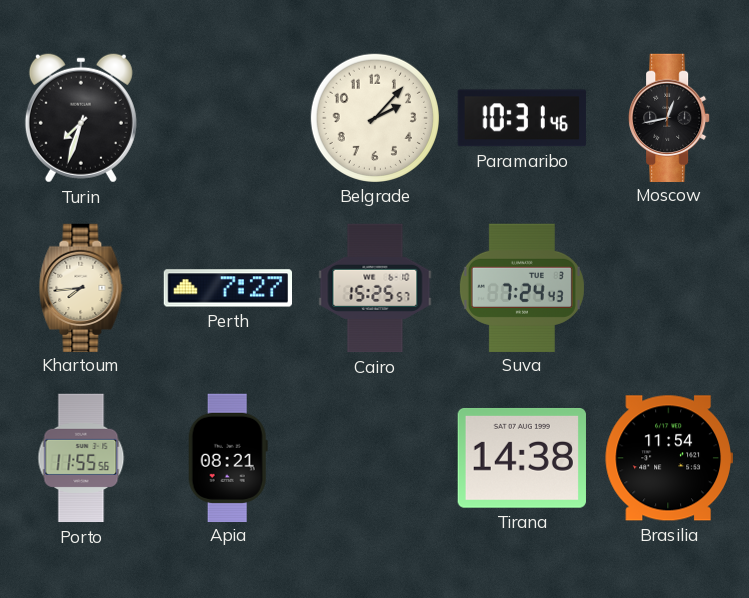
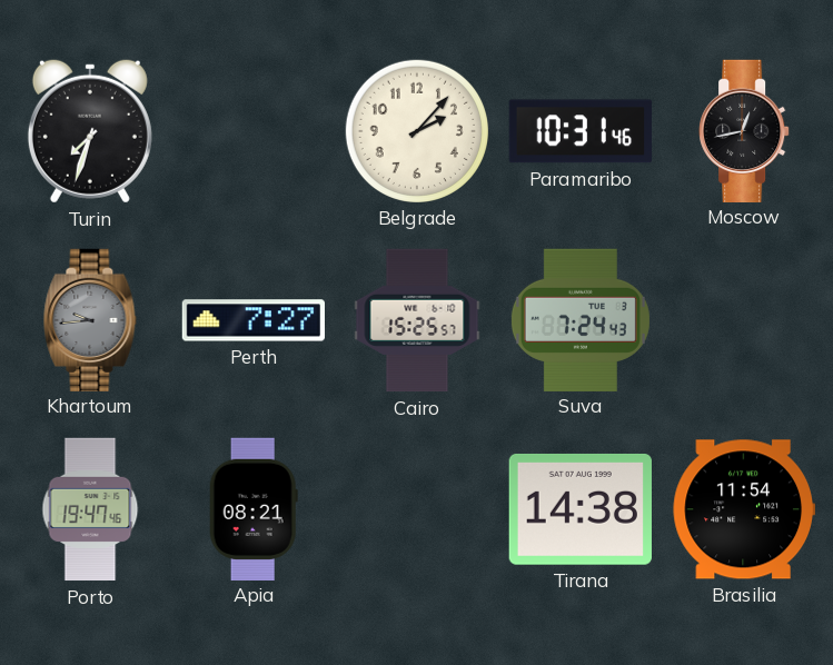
Khartoum: 7:44 -> 9:44 (90, 319)
Khartoum dial: cream -> grey (90, 319)
Porto: 11:55 -> 19:47 (90, 509)
